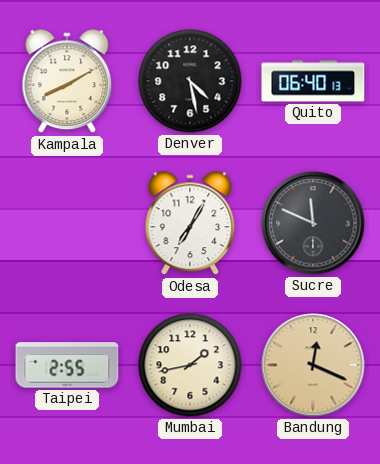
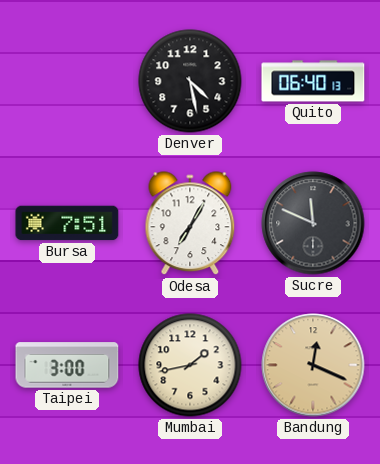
Kampala: 8:10 -> none (67, 82)
Bursa: none -> 7:51 (67, 223)
Taipei: 2:55 -> 3:00 (67, 365)
